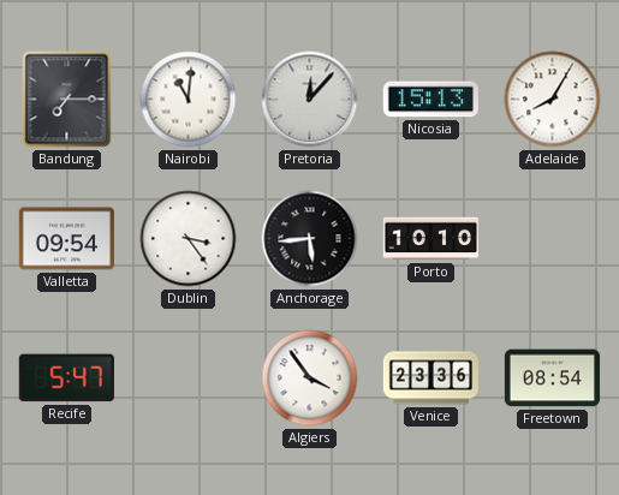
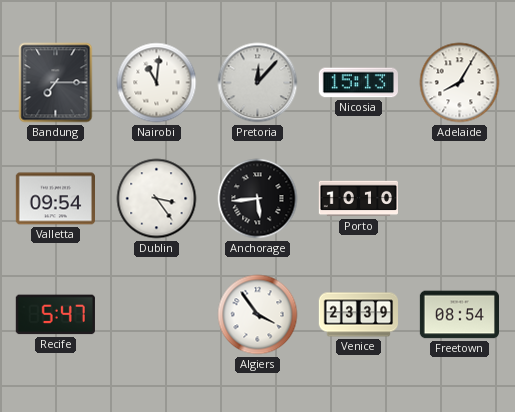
Venice: 23:36 -> 23:39 (359, 315)
